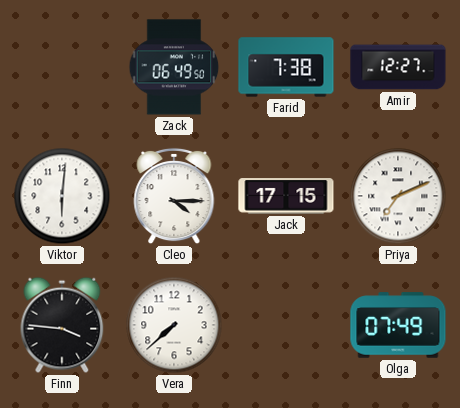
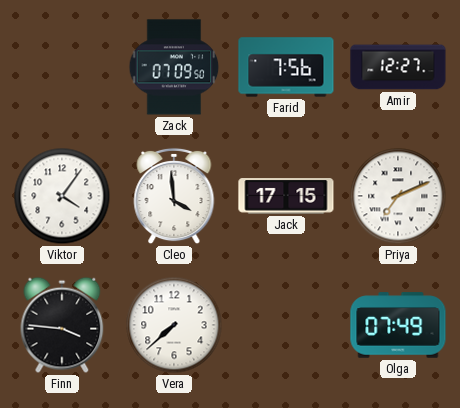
Zack: 06:49 -> 07:09 (174, 67)
Farid: 7:38 -> 7:56 (286, 67)
Viktor: 6:01 -> 4:06 (62, 196)
Cleo: 4:15 -> 3:59 (174, 196)
